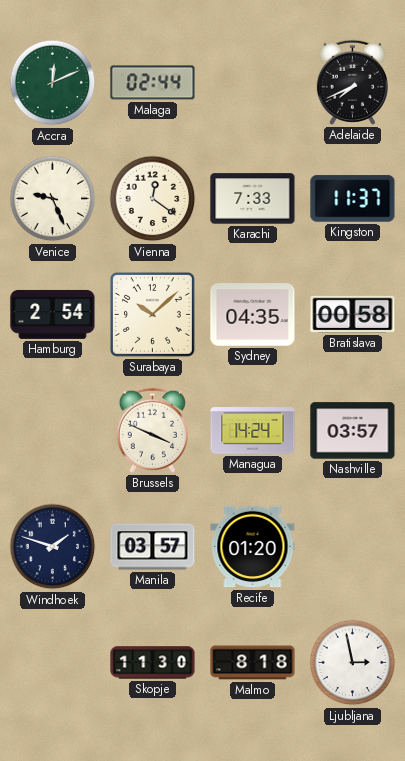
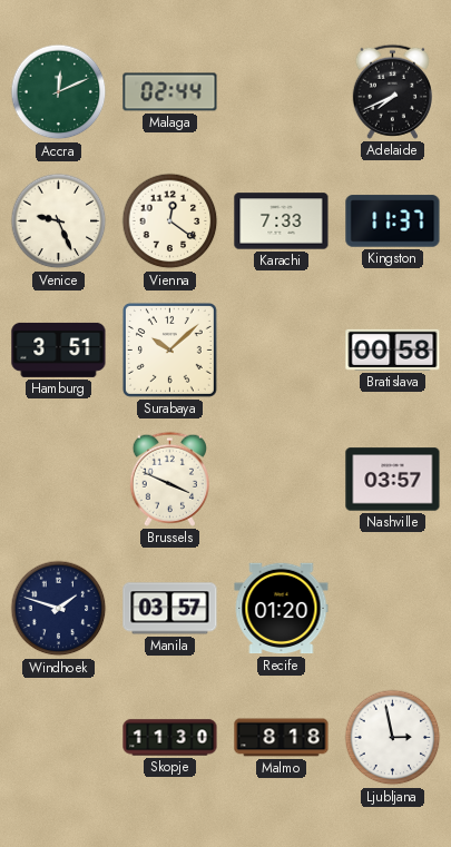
Hamburg: 2:54 -> 3:51 (59, 349)
Sydney: 04:35 -> none (253, 315)
Managua: 14:24 -> none (253, 431)
